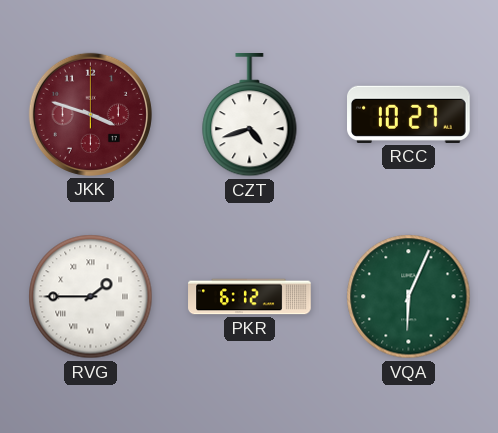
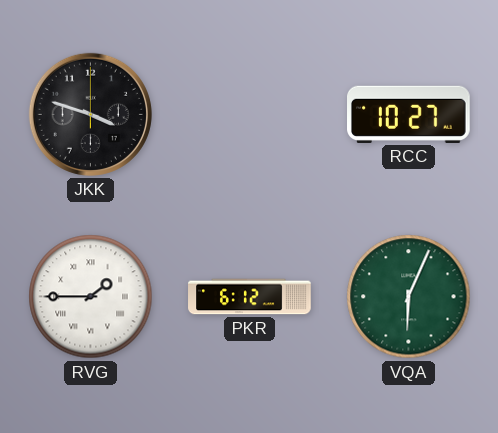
JKK dial: burgundy -> black (90, 114)
CZT: 4:42 -> none (250, 116)
